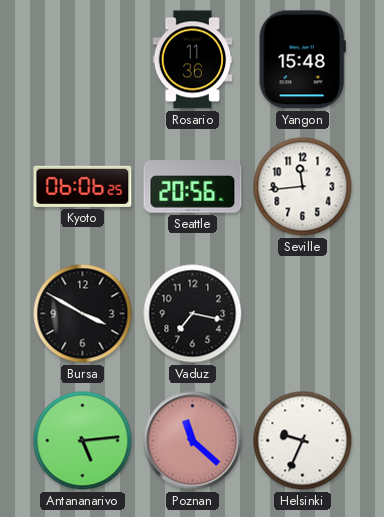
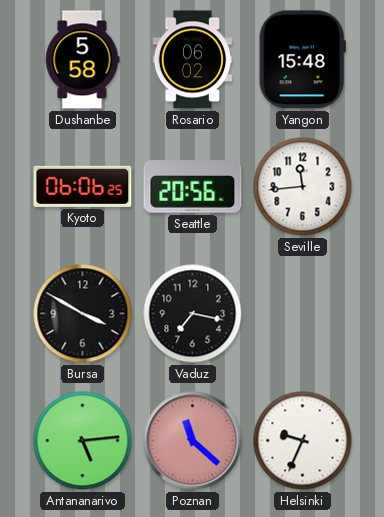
Dushanbe: none -> 5:58 (82, 60)
Rosario: 11:36 -> 06:02 (193, 60)
